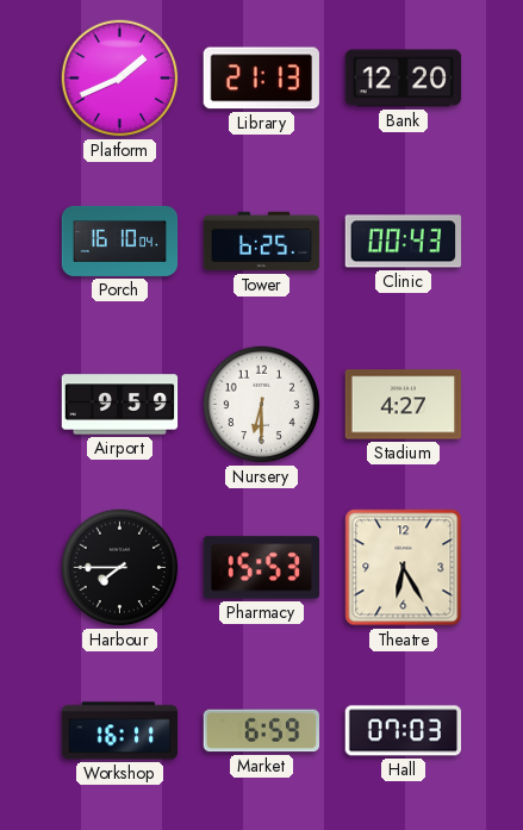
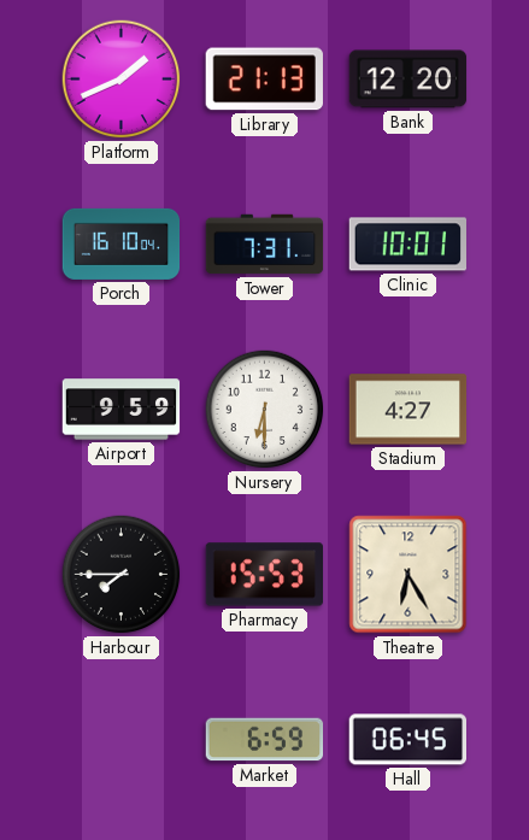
Tower: 6:25 -> 7:31 (265, 245)
Clinic: 00:43 -> 10:01 (408, 245)
Workshop: 16:11 -> none (120, 731)
Hall: 07:03 -> 06:45 (407, 740)
